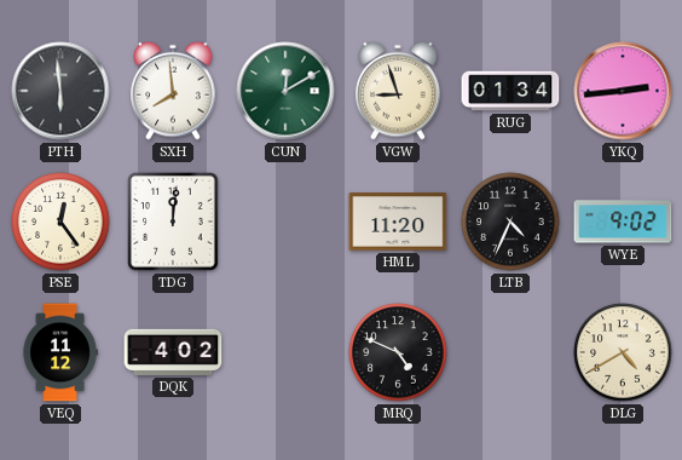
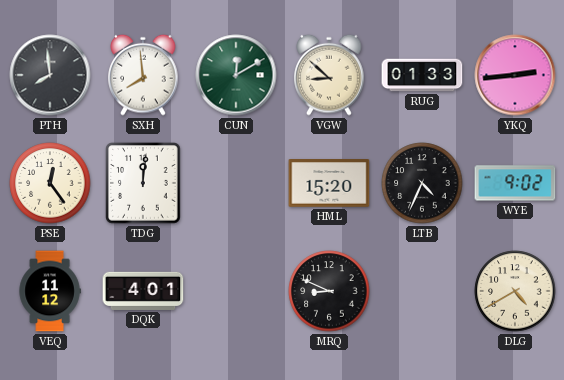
PTH: 5:59 -> 7:59 (50, 75)
VGW: 8:57 -> 8:52 (329, 75)
RUG: 01:34 -> 01:33 (422, 75)
HML: 11:20 -> 15:20 (329, 183)
DQK: 4:02 -> 4:01 (143, 291)
MRQ: 4:49 -> 8:49 (329, 291)
